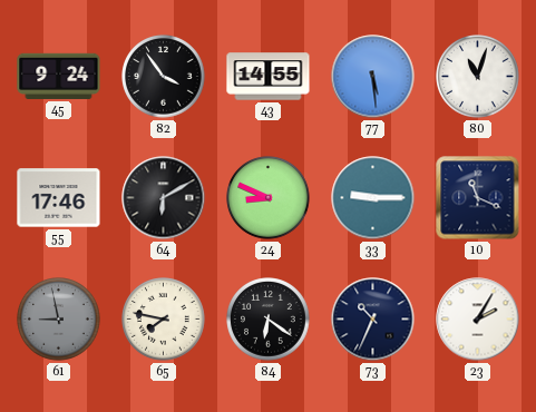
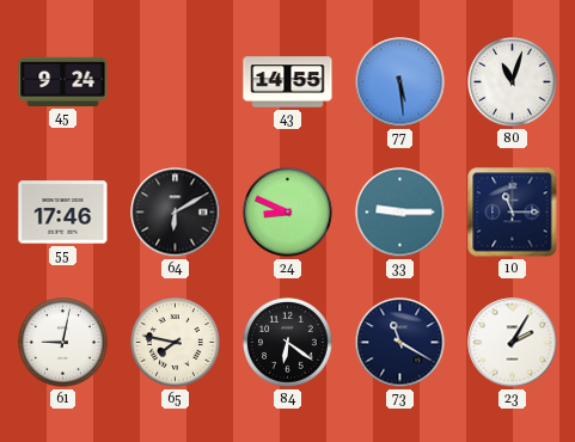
82: 3:54 -> none (164, 77)
10: 11:19 -> 11:15 (513, 213)
61: 8:58 -> 9:02 (63, 343)
61 dial: grey -> white (63, 343)
73: 10:34 -> 11:20 (400, 343)
